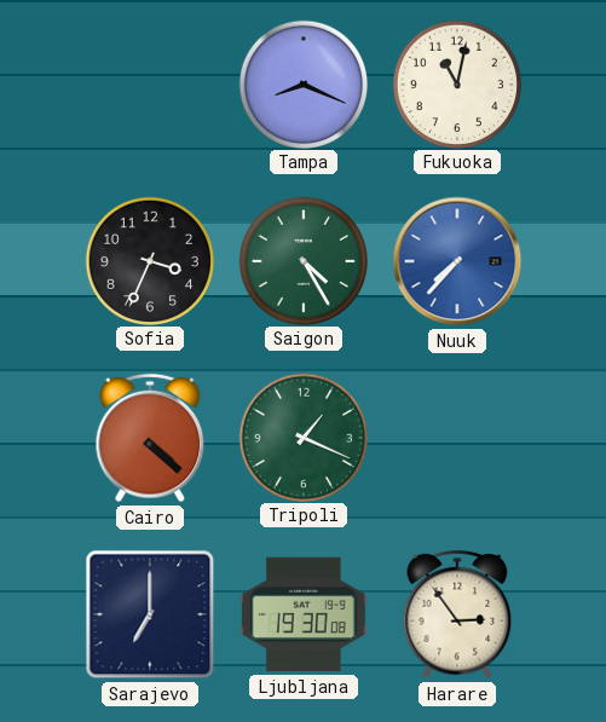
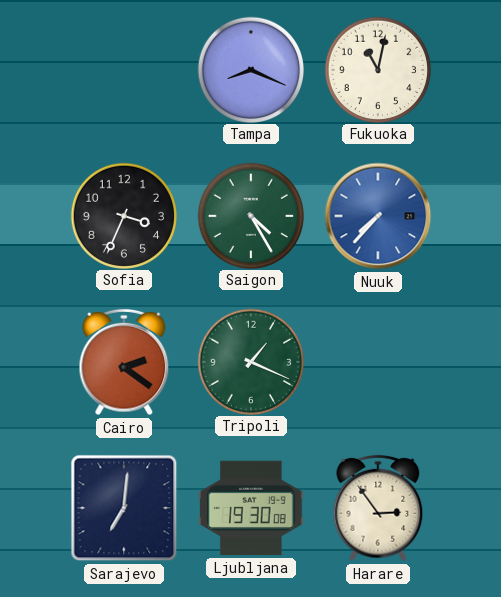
Cairo: 4:22 -> 2:21 (124, 362)
Sarajevo: 7:00 -> 7:01 (124, 508)
